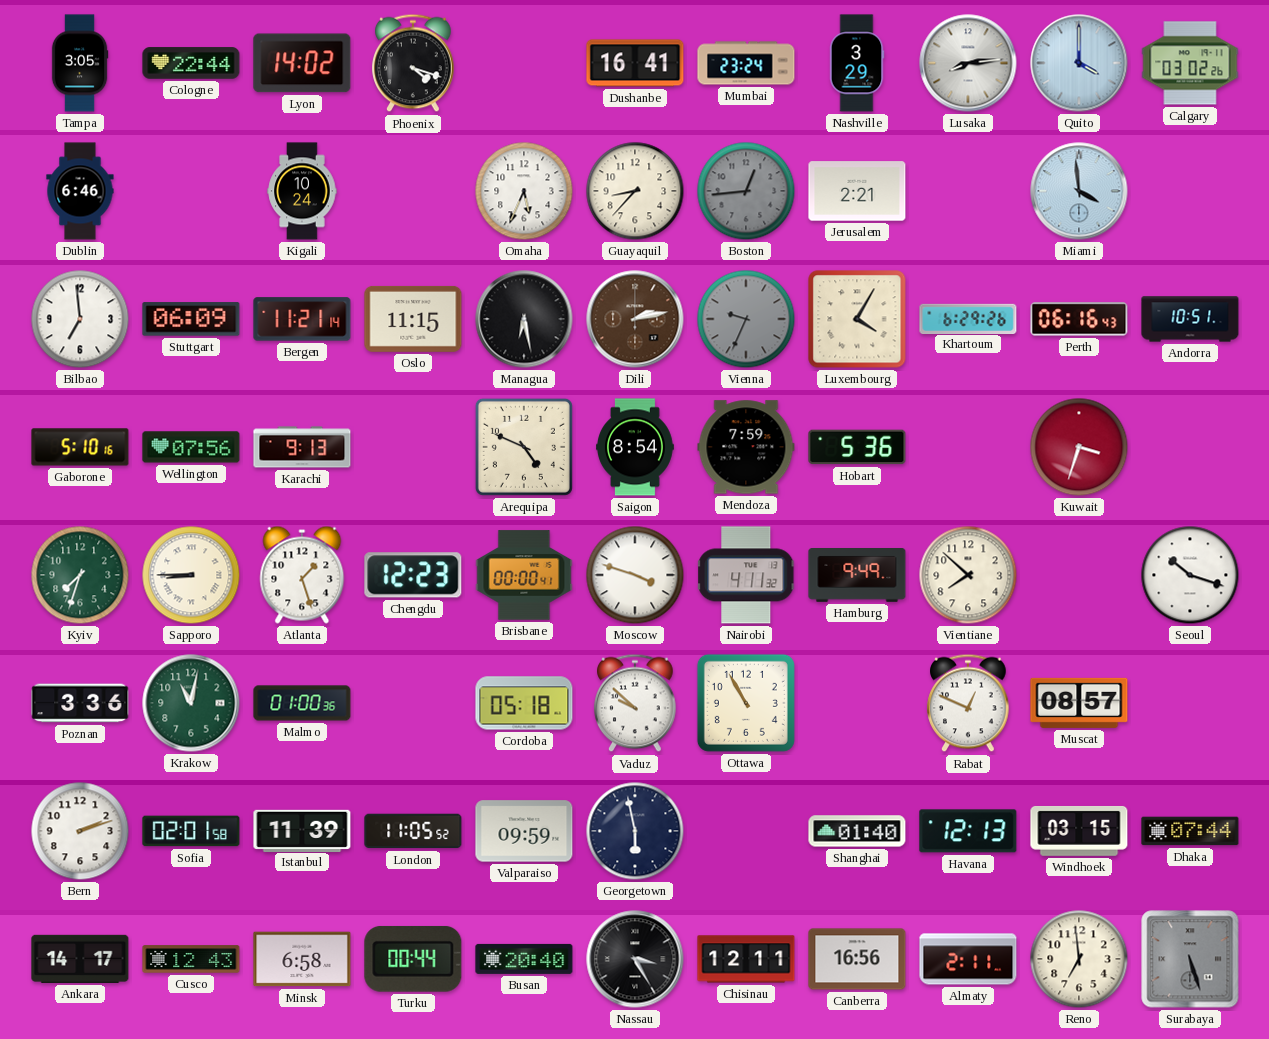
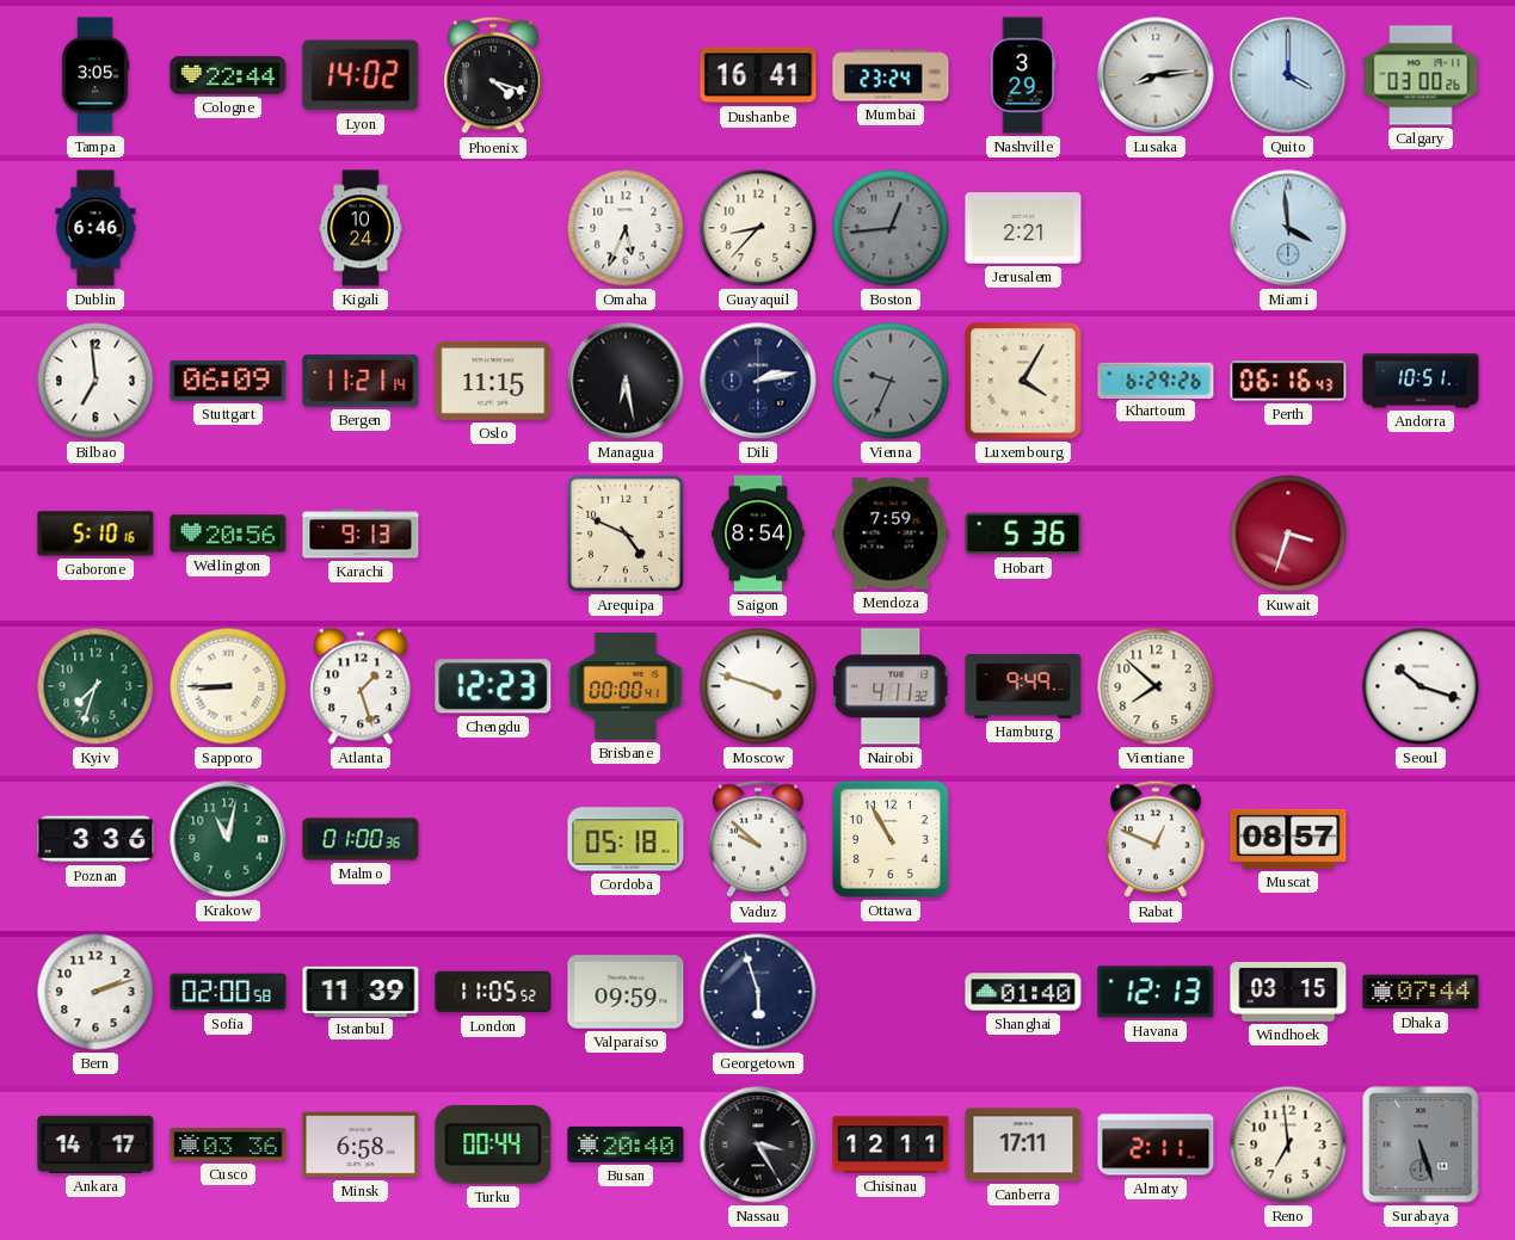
Calgary: 03:02 -> 03:00 (1421, 75)
Dili dial: brown -> navy (758, 381)
Wellington: 07:56 -> 20:56 (228, 533)
Sofia: 02:01 -> 02:00 (228, 992)
Georgetown: 5:58 -> 5:57 (758, 992)
Cusco: 12:43 -> 03:36 (228, 1145)
Canberra: 16:56 -> 17:11 (1023, 1145)
